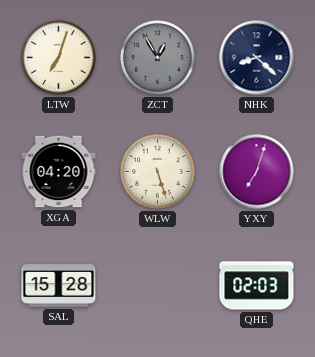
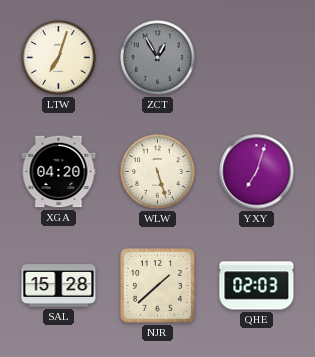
NHK: 8:22 -> none (257, 58)
NJR: none -> 1:38 (158, 286)
